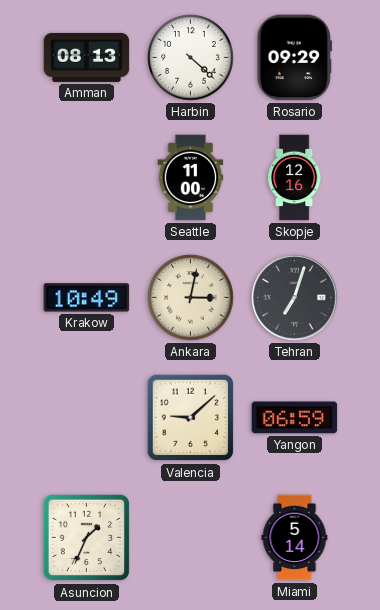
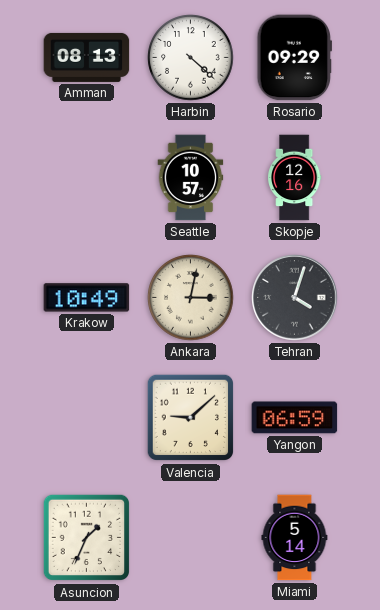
Seattle: 11:00 -> 10:57 (191, 178)
Tehran: 7:03 -> 4:03 (295, 298)
